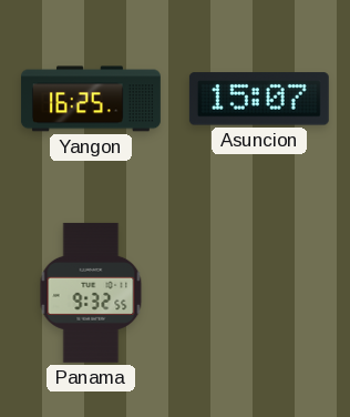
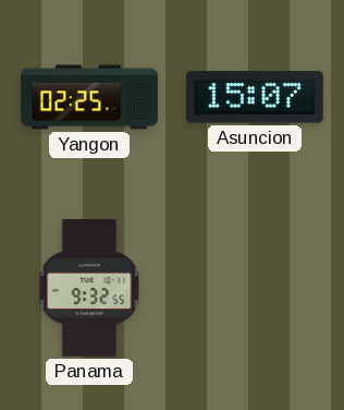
Yangon: 16:25 -> 02:25 (89, 97)
